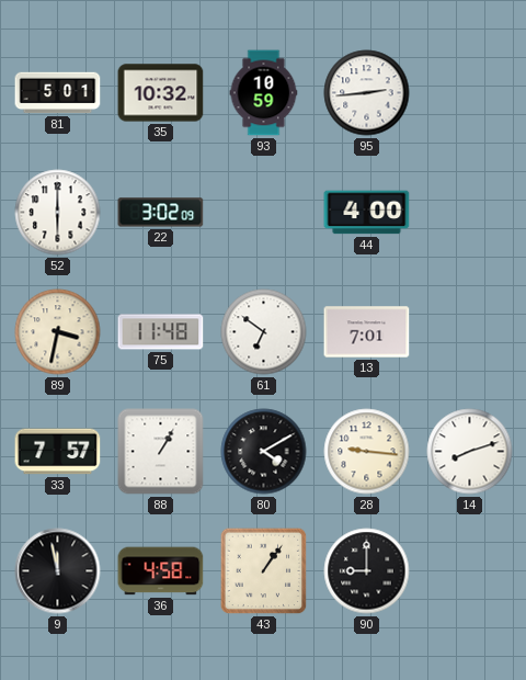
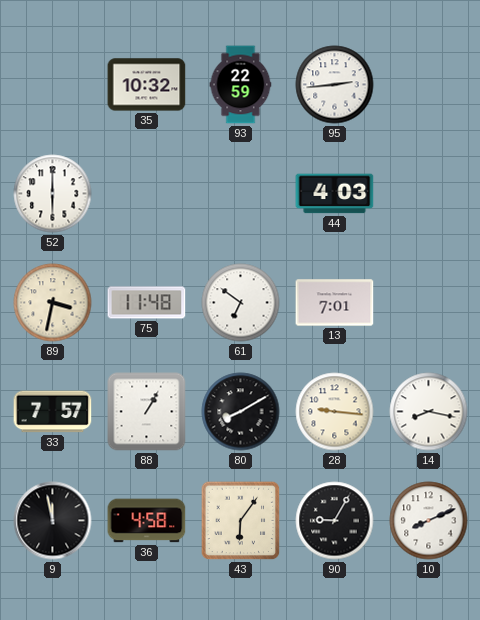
81: 5:01 -> none (58, 93)
93: 10:59 -> 22:59 (241, 85)
22: 3:02 -> none (161, 213)
44: 4:00 -> 4:03 (335, 194)
80: 4:10 -> 8:10 (241, 412)
14: 8:12 -> 8:17 (429, 412)
43: 1:06 -> 6:06 (241, 521)
90: 9:00 -> 9:05 (335, 521)
10: none -> 8:11 (429, 521)
